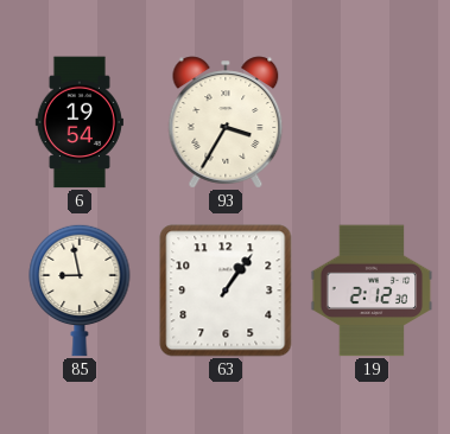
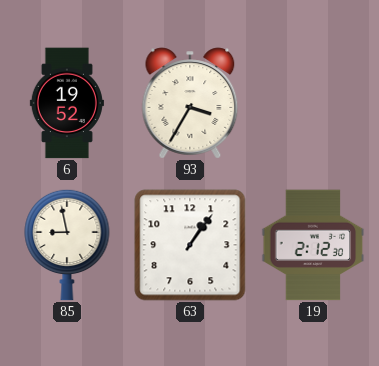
6: 19:54 -> 19:52 (67, 103)
